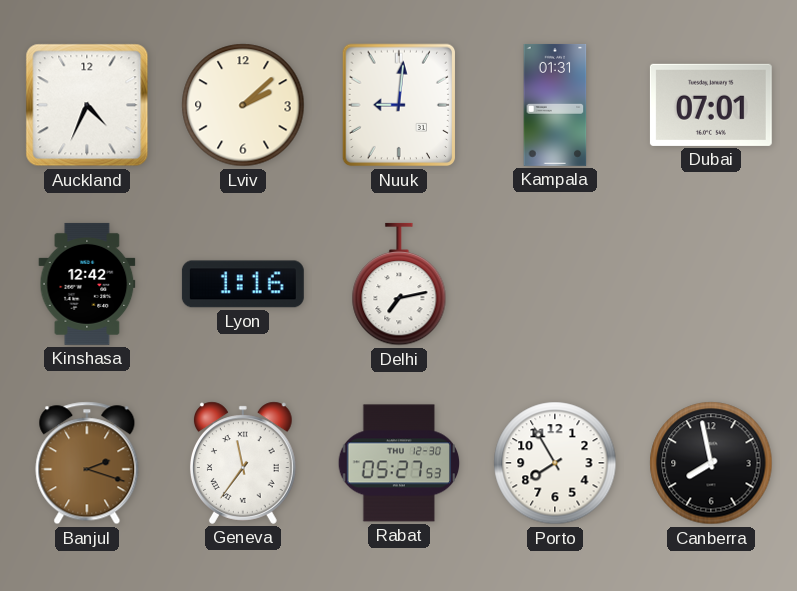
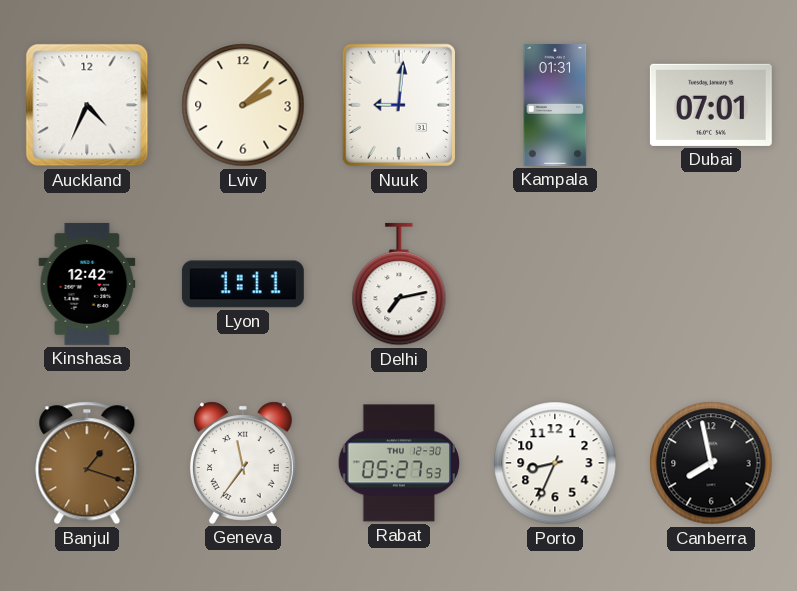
Lyon: 1:16 -> 1:11 (243, 284)
Banjul: 2:18 -> 1:18 (87, 463)
Porto: 7:55 -> 8:34 (555, 463)
